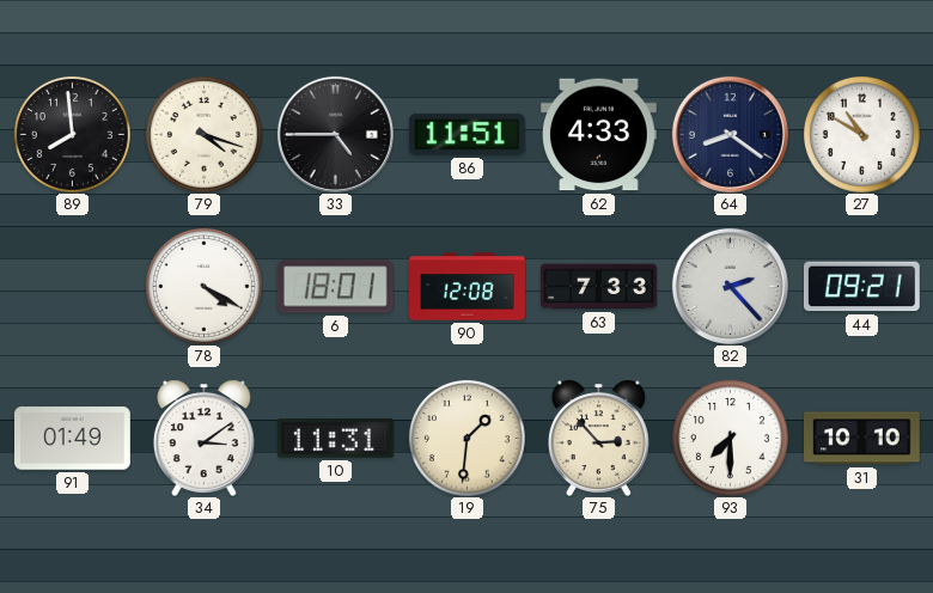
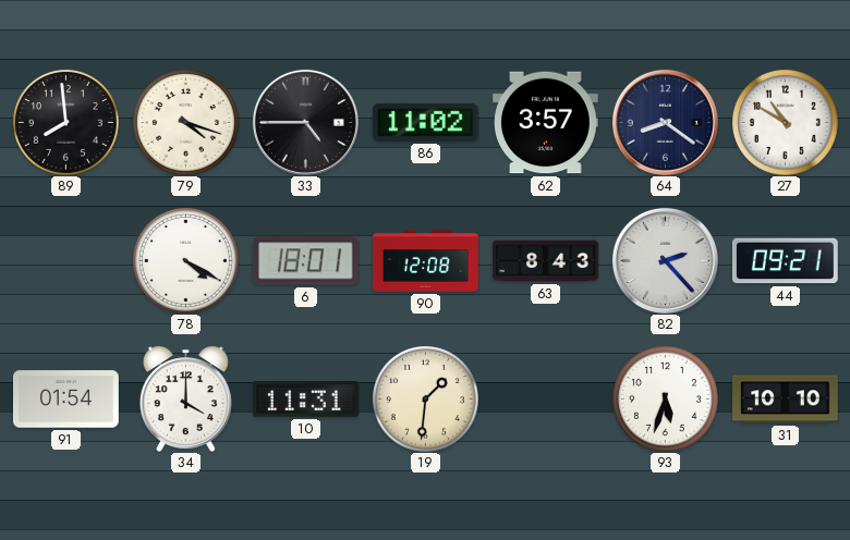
86: 11:51 -> 11:02 (425, 122)
62: 4:33 -> 3:57 (546, 123)
63: 7:33 -> 8:43 (546, 261)
91: 01:49 -> 01:54 (66, 400)
34: 3:09 -> 4:00 (185, 398)
75: 2:53 -> none (598, 438)
93: 7:30 -> 5:33 (665, 398)
